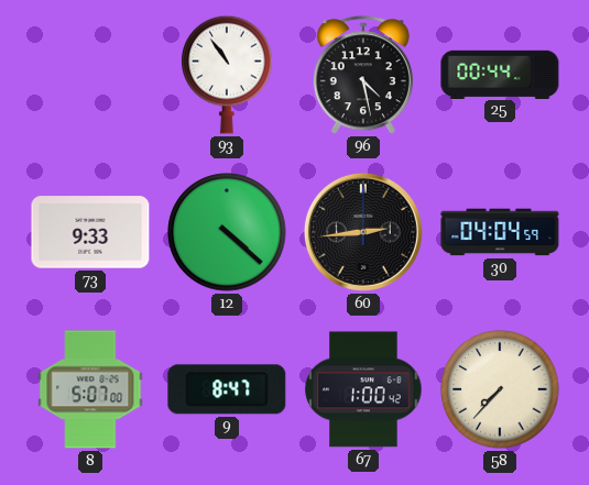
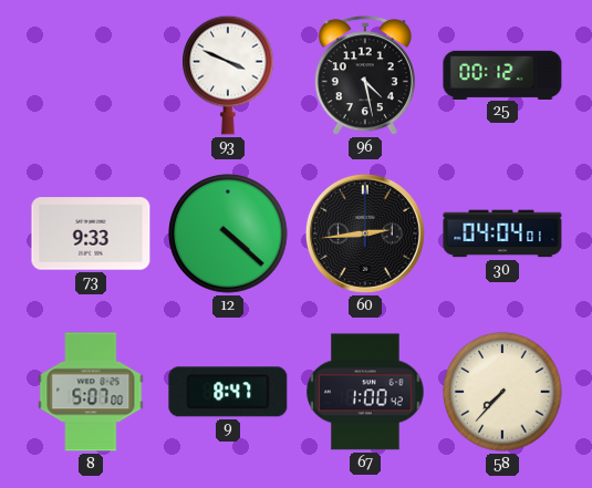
93: 10:54 -> 3:49 (228, 75)
25: 00:44 -> 00:12 (502, 74)
30: 04:04:59 -> 04:04:01 (502, 233)
